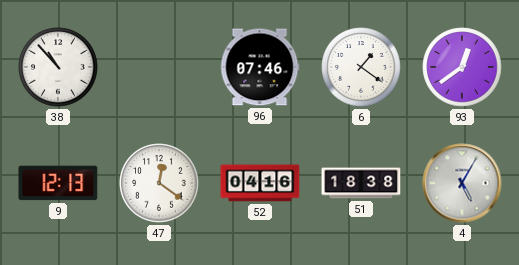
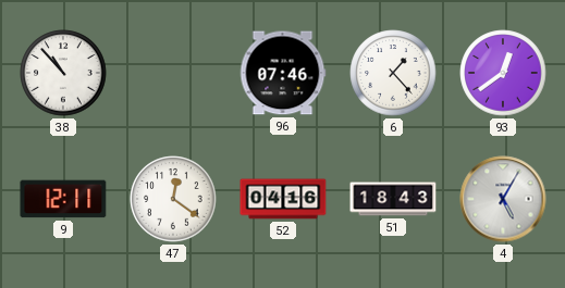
6: 1:21 -> 1:23 (393, 73)
9: 12:13 -> 12:11 (63, 199)
51: 18:38 -> 18:43 (393, 199)
